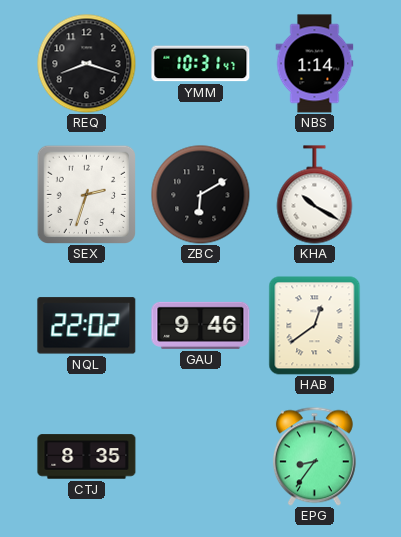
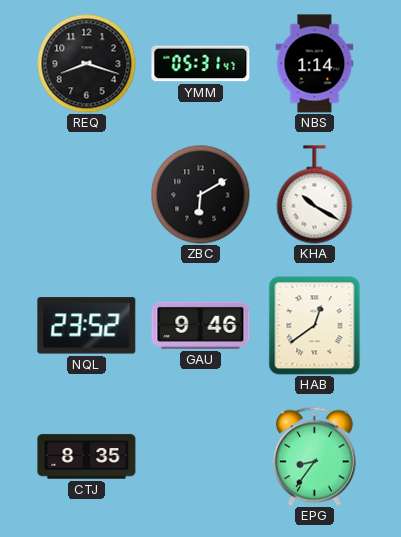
YMM: 10:31 -> 05:31 (201, 64)
SEX: 2:33 -> none (86, 194)
NQL: 22:02 -> 23:52 (87, 326)
